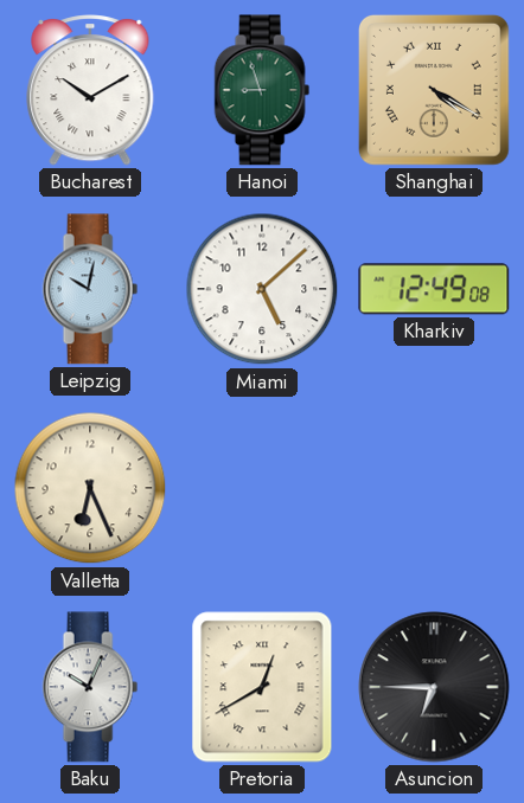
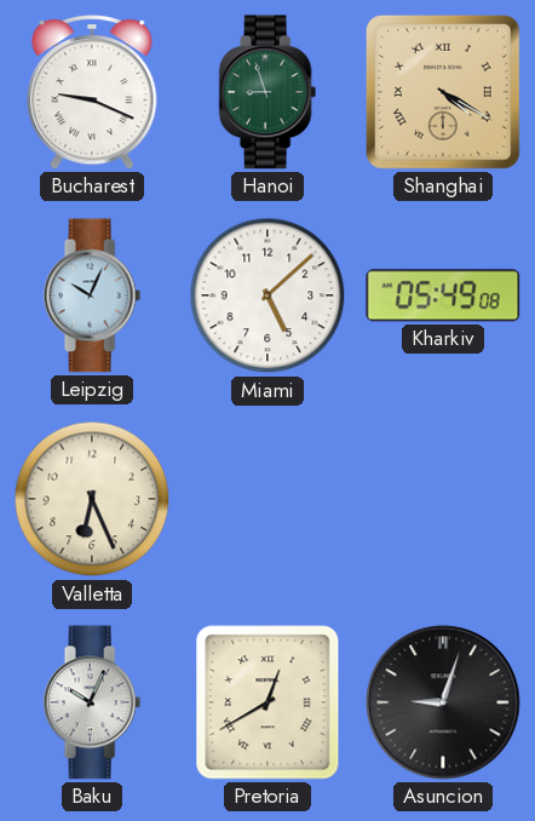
Bucharest: 10:10 -> 9:19 (92, 92)
Leipzig: 10:02 -> 10:04 (92, 295)
Kharkiv: 12:49 -> 05:49 (443, 295)
Asuncion: 6:45 -> 9:03 (443, 702)
